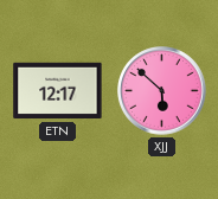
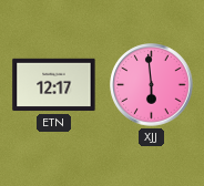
XJJ: 5:52 -> 5:59 (152, 85)
